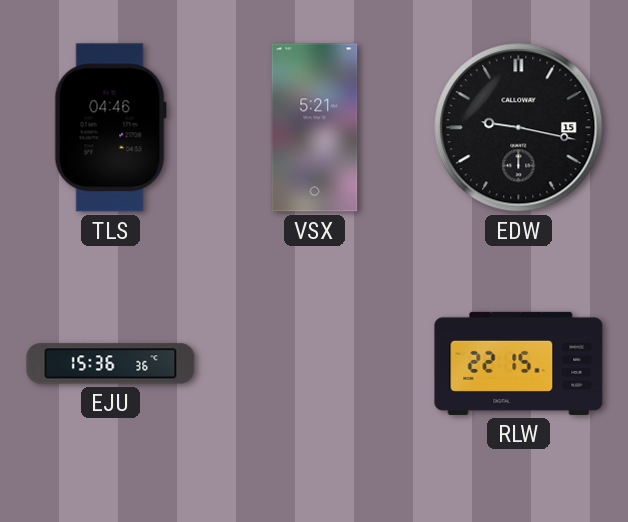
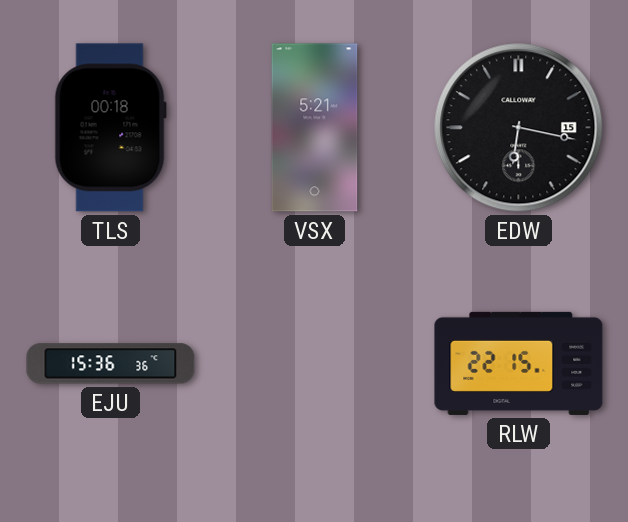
TLS: 04:46 -> 00:18 (110, 128)
EDW: 9:17 -> 6:17 (519, 128)
